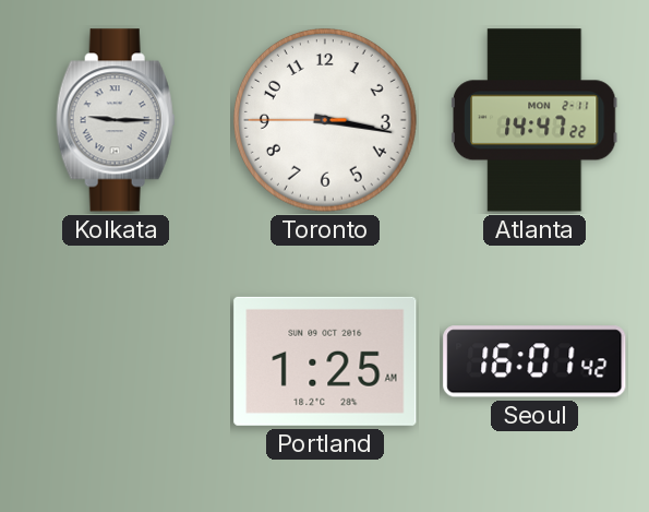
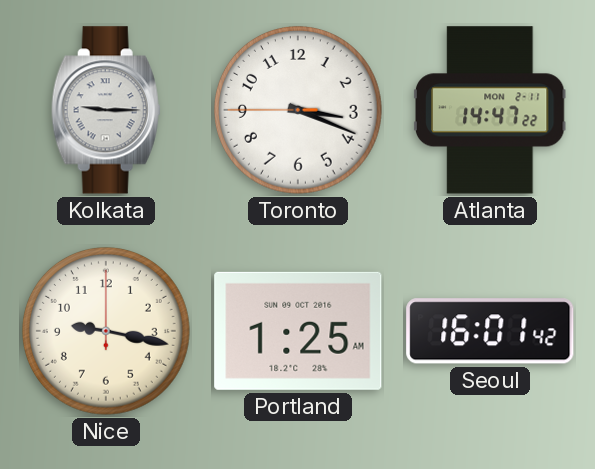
Toronto: 3:16 -> 3:18 (298, 110)
Nice: none -> 9:17 (106, 331)
